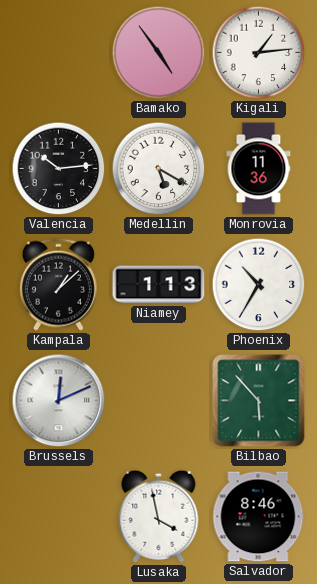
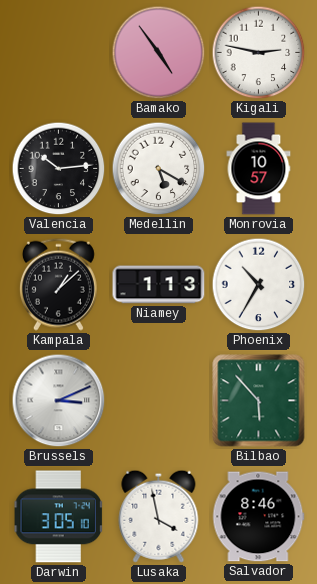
Kigali: 1:14 -> 2:47 (259, 53)
Monrovia: 11:36 -> 10:57 (259, 169)
Brussels: 12:11 -> 3:11 (59, 401)
Darwin: none -> 3:05 (58, 517)
